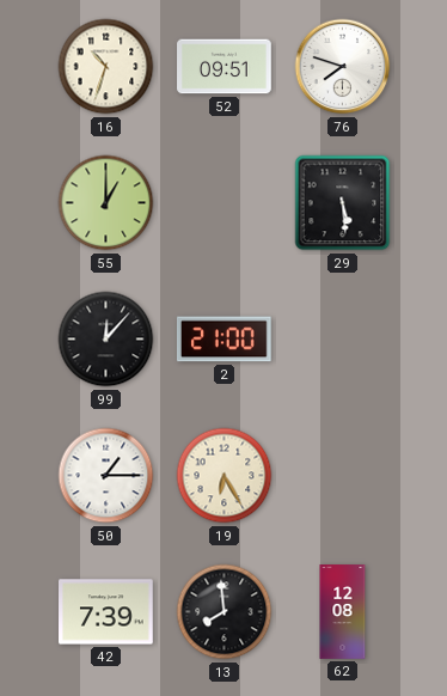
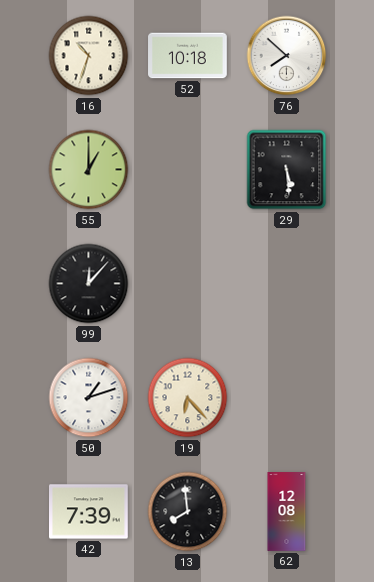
52: 09:51 -> 10:18 (188, 56)
76: 7:48 -> 7:52 (287, 56)
2: 21:00 -> none (223, 340)
50: 1:15 -> 1:12 (89, 398)
19: 6:25 -> 6:23 (188, 398)
